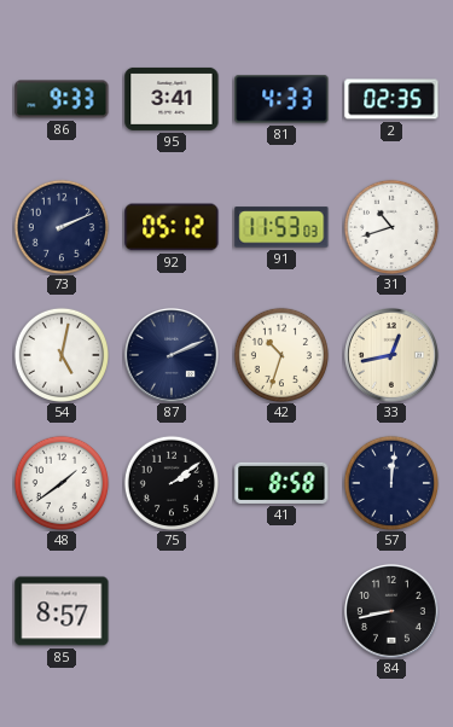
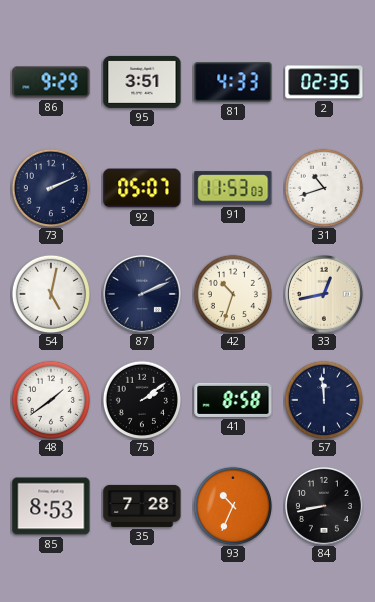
86: 9:33 -> 9:29 (51, 82)
95: 3:41 -> 3:51 (142, 82)
92: 05:12 -> 05:07 (142, 188)
57: 12:01 -> 11:59 (323, 399)
85: 8:57 -> 8:53 (51, 506)
35: none -> 7:28 (142, 506)
93: none -> 10:34 (232, 505)
